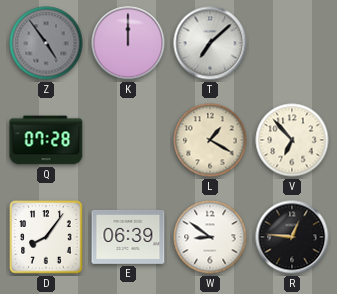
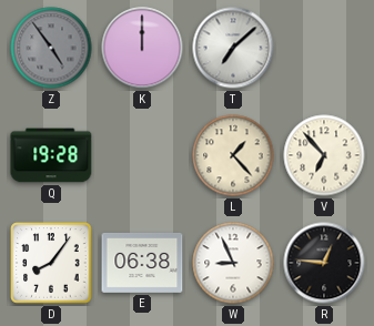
Q: 07:28 -> 19:28 (51, 155)
L: 1:20 -> 1:23 (233, 155)
E: 06:39 -> 06:38 (142, 263)
W: 8:51 -> 8:56 (233, 263)
